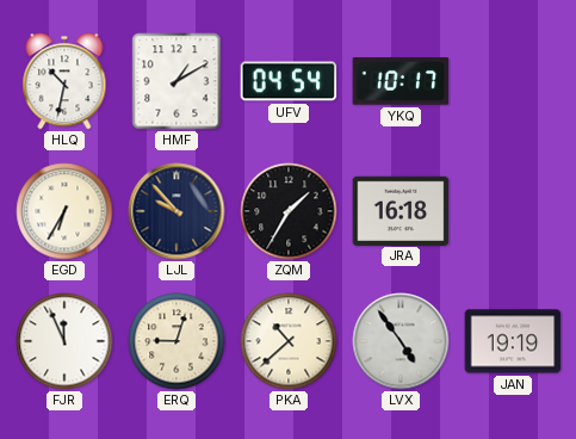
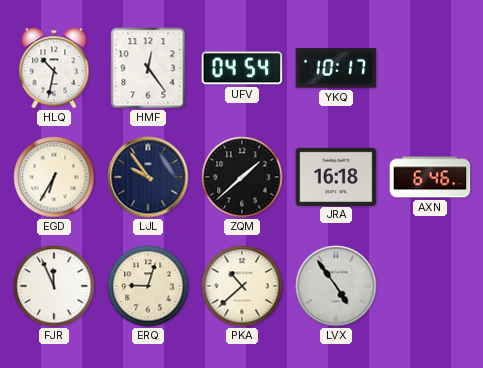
HMF: 1:10 -> 12:24 (148, 68)
LJL: 9:53 -> 9:54 (148, 177)
ZQM: 1:35 -> 1:38 (242, 177)
AXN: none -> 6:46 (430, 177)
JAN: 19:19 -> none (513, 341)
